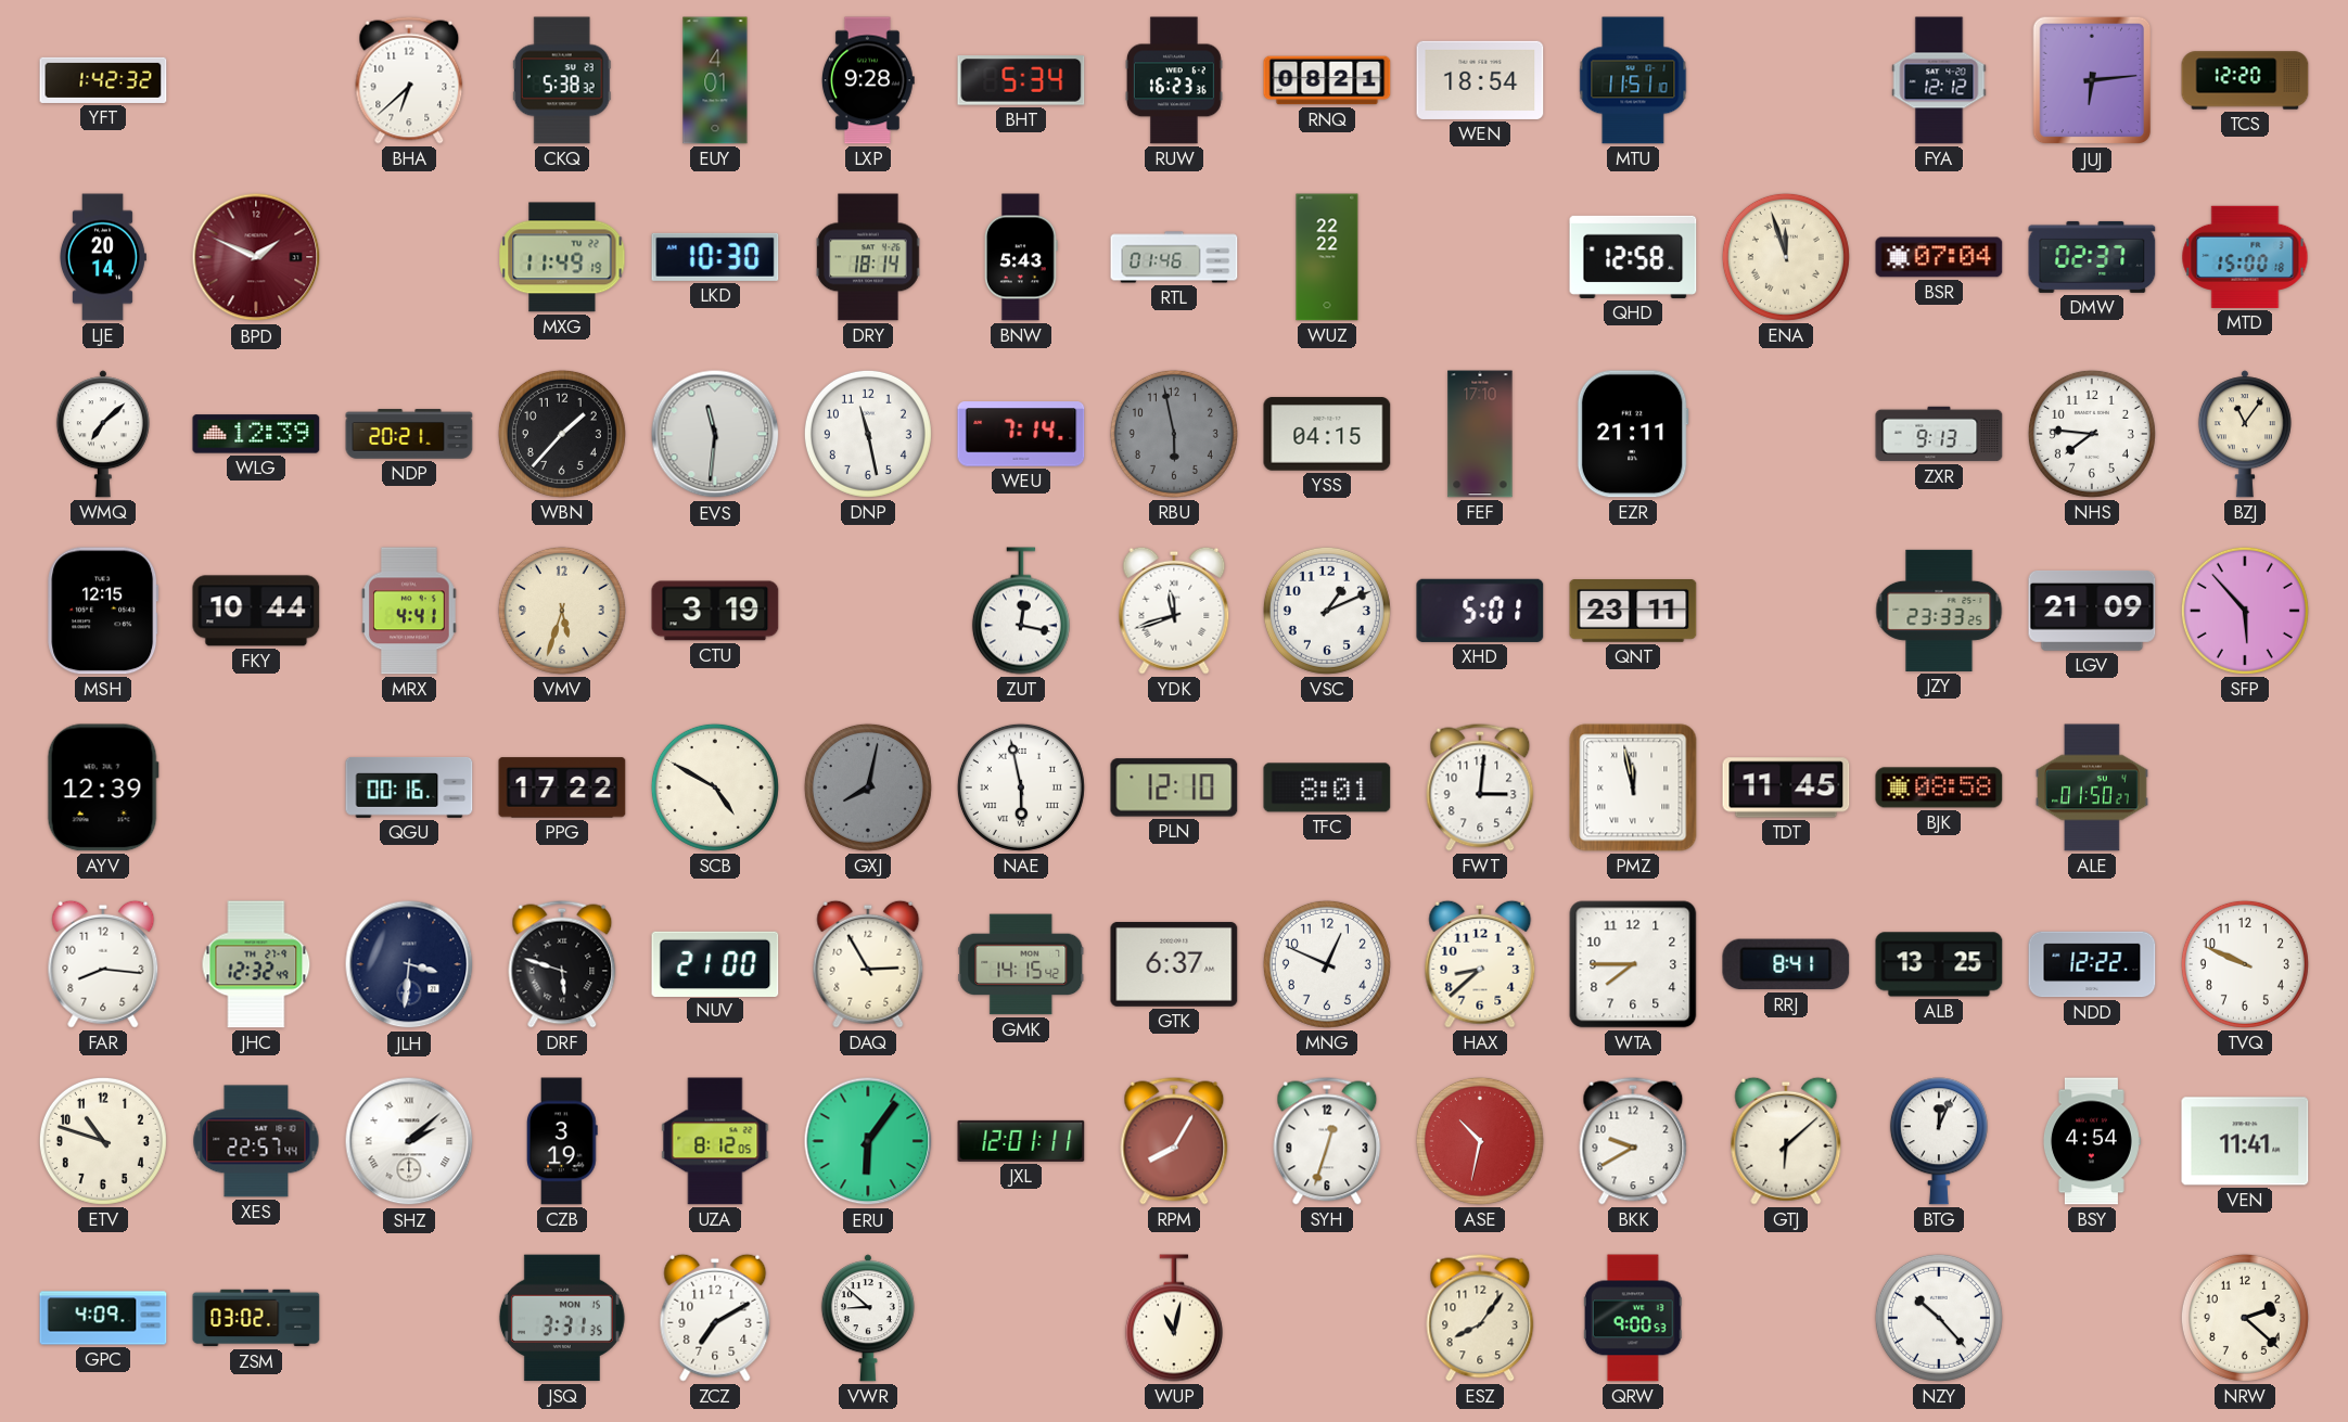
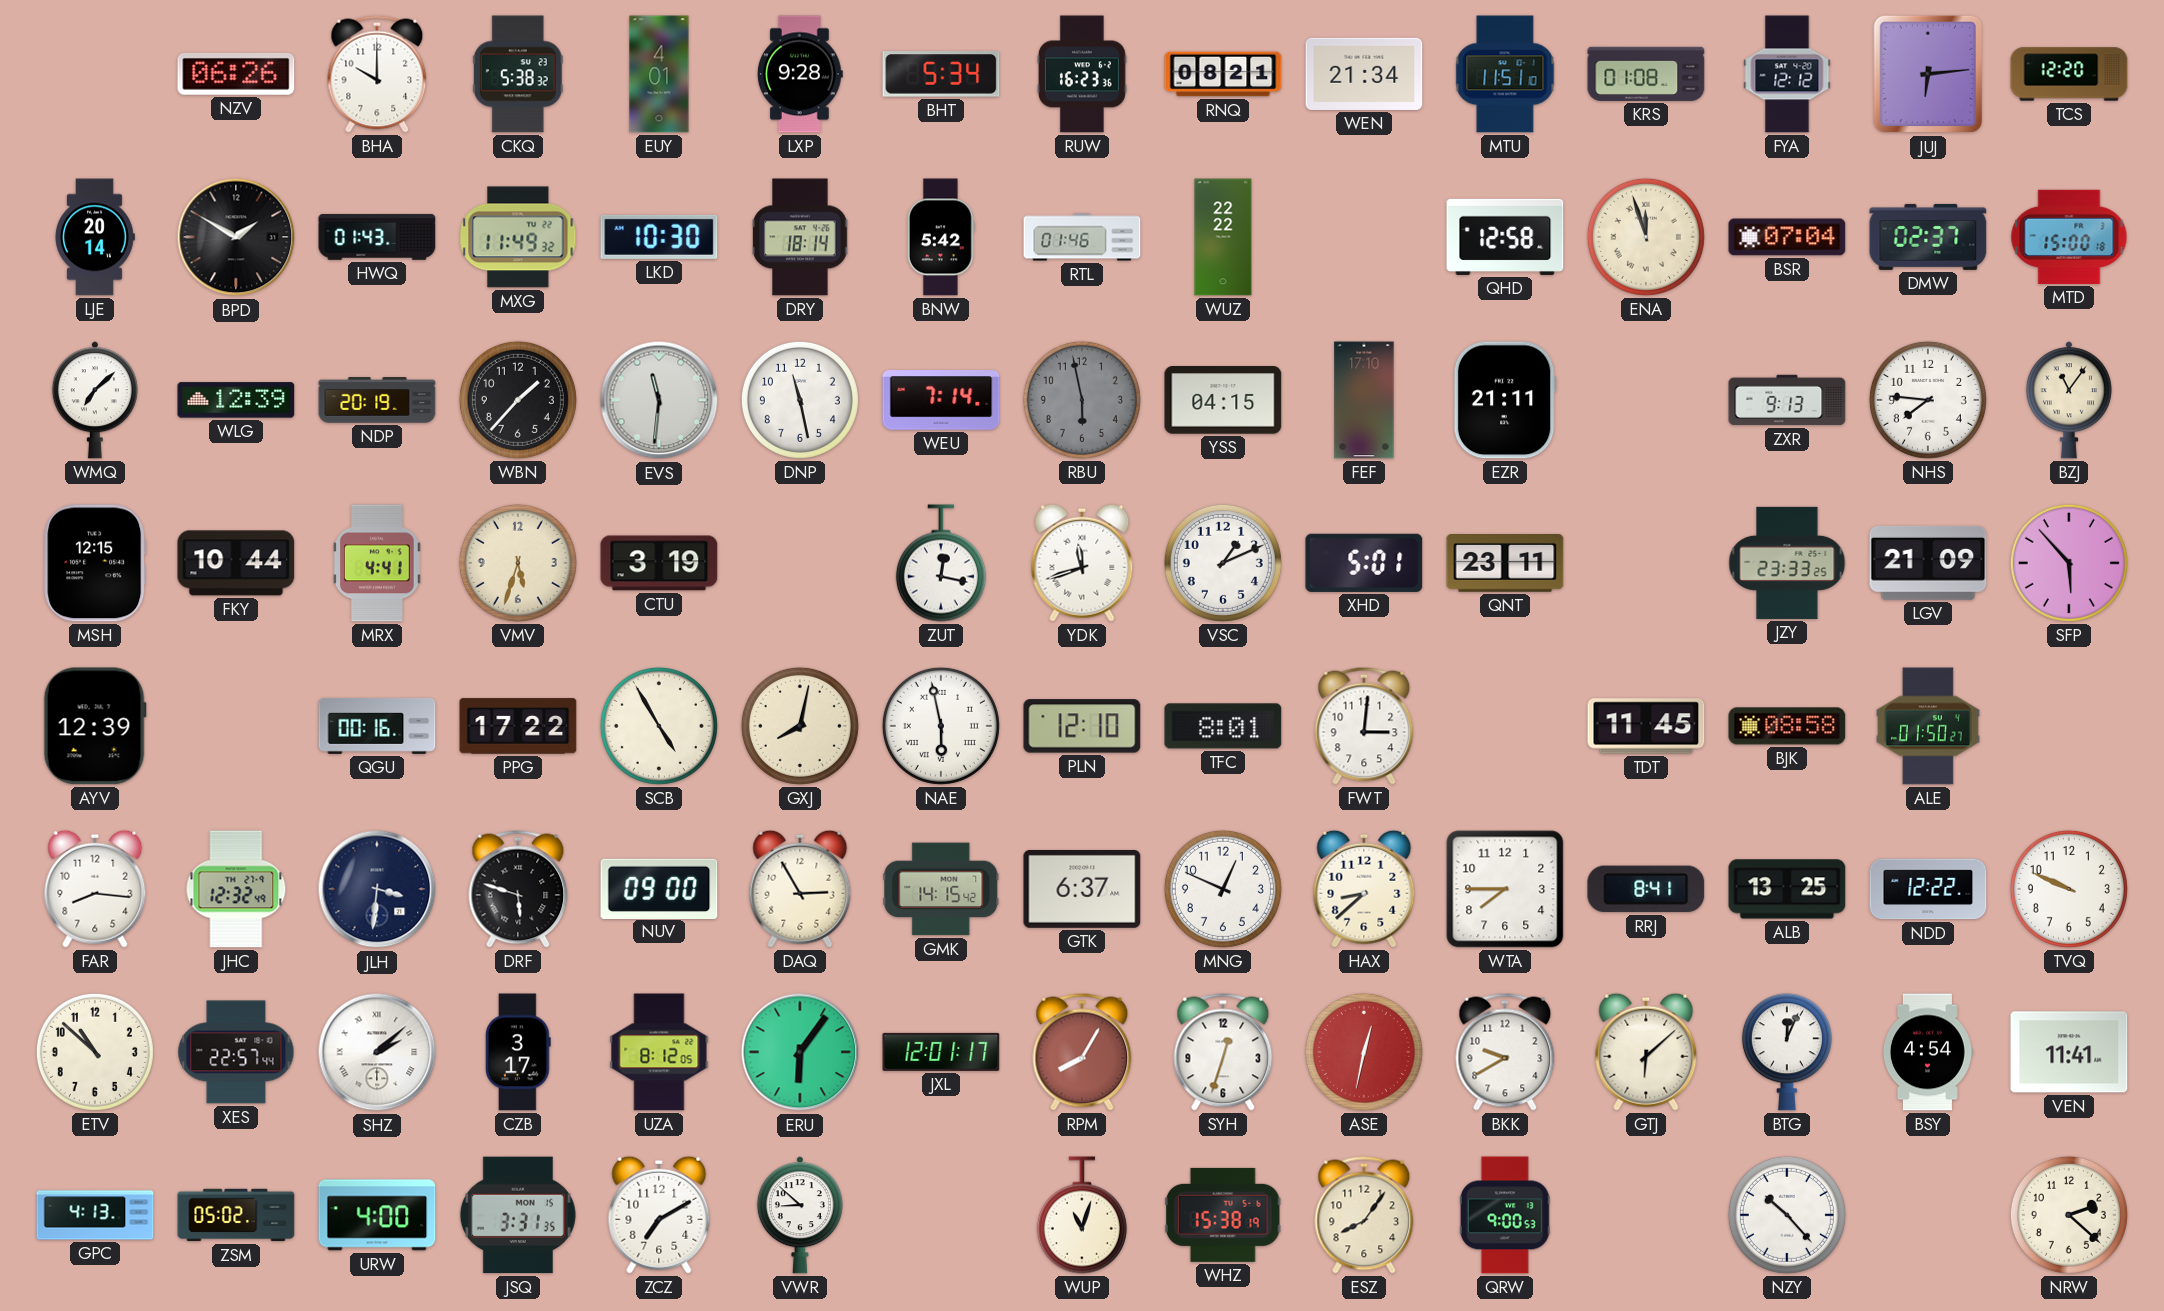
YFT: 1:42 -> none (103, 80)
NZV: none -> 06:26 (236, 74)
BHA: 6:38 -> 10:00 (377, 74)
WEN: 18:54 -> 21:34 (1364, 74)
KRS: none -> 01:08 (1646, 74)
BPD: 1:49 -> 1:50 (236, 237)
BPD dial: burgundy -> black (236, 237)
HWQ: none -> 01:43 (377, 237)
MXG: 11:49:19 -> 11:49:32 (518, 237)
BNW: 5:43 -> 5:42 (942, 237)
NDP: 20:21 -> 20:19 (377, 400)
SCB: 4:50 -> 4:55 (659, 726)
GXJ dial: grey -> cream (800, 726)
PMZ: 11:58 -> none (1633, 787)
NUV: 21:00 -> 09:00 (659, 888)
ETV: 10:48 -> 10:52 (95, 1052)
CZB: 3:19 -> 3:17 (519, 1052)
JXL: 12:01:11 -> 12:01:17 (941, 1052)
ASE: 10:32 -> 12:32 (1364, 1052)
GPC: 4:09 -> 4:13 (95, 1215)
ZSM: 03:02 -> 05:02 (236, 1215)
URW: none -> 4:00 (377, 1215)
WUP: 11:02 -> 11:03 (1082, 1215)
WHZ: none -> 15:38 (1223, 1215)
